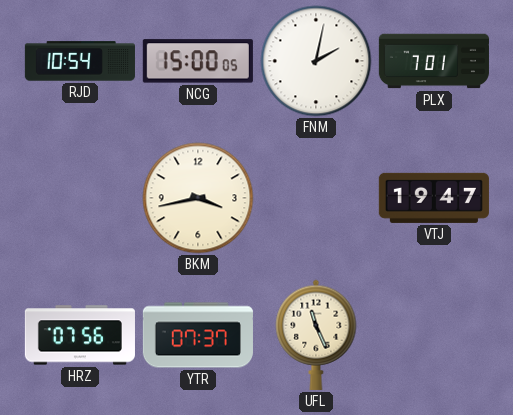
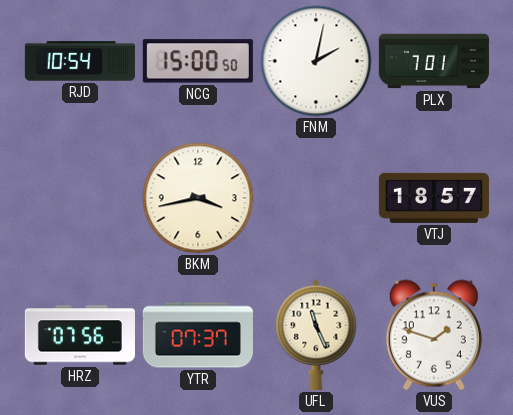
NCG: 15:00:05 -> 15:00:50 (198, 61)
VTJ: 19:47 -> 18:57 (434, 198)
VUS: none -> 1:48 (434, 335)
